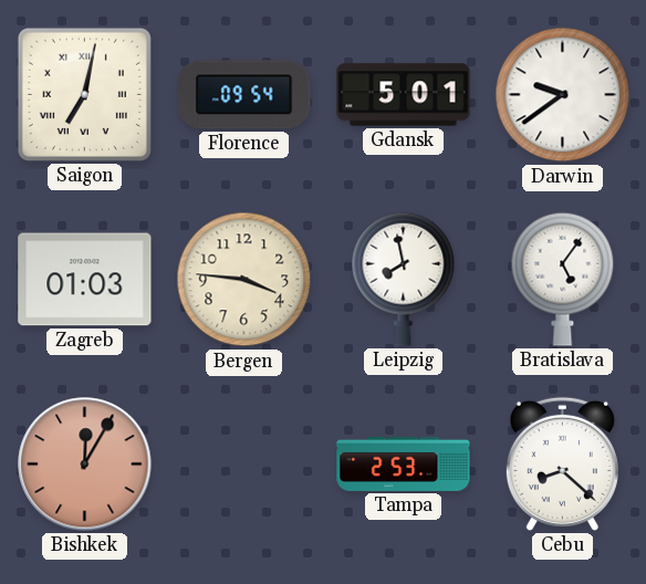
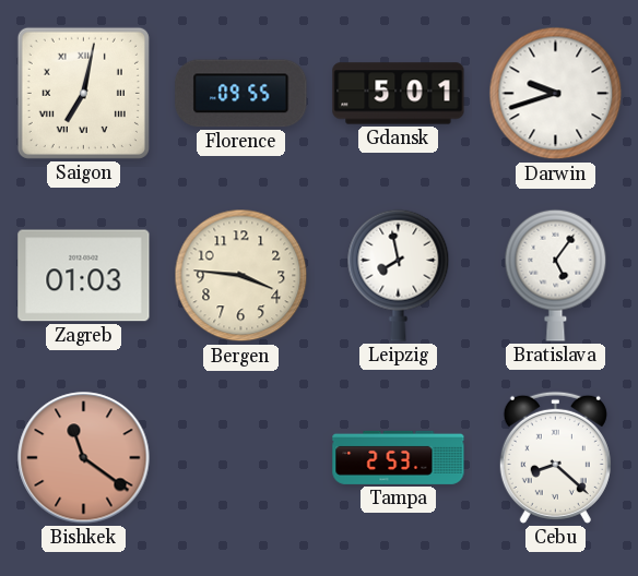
Florence: 09:54 -> 09:55 (241, 94)
Darwin: 9:39 -> 9:42 (556, 94)
Bishkek: 12:05 -> 11:21 (84, 458)
